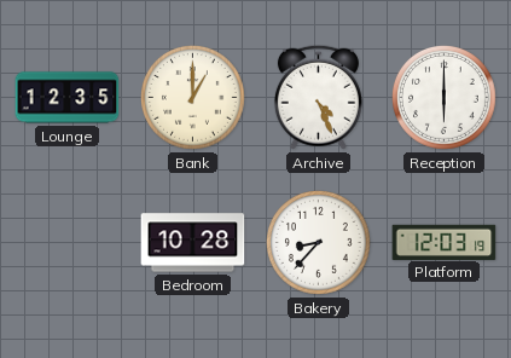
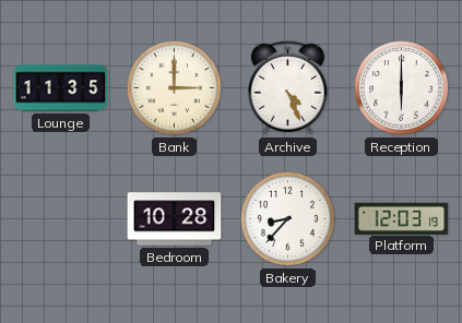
Lounge: 12:35 -> 11:35 (61, 88)
Bank: 1:00 -> 3:00 (175, 88)
